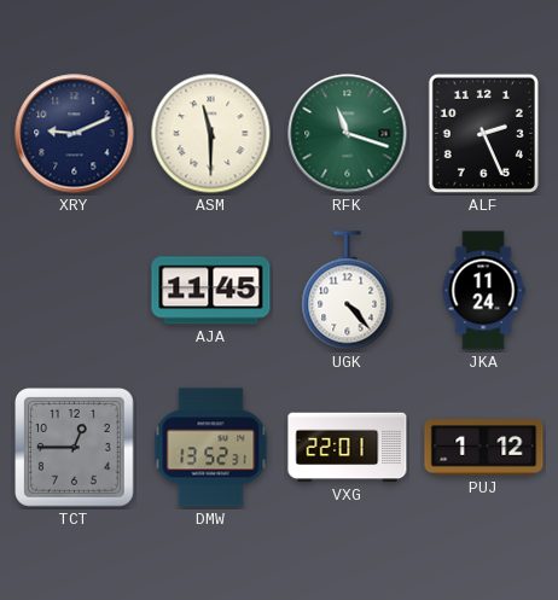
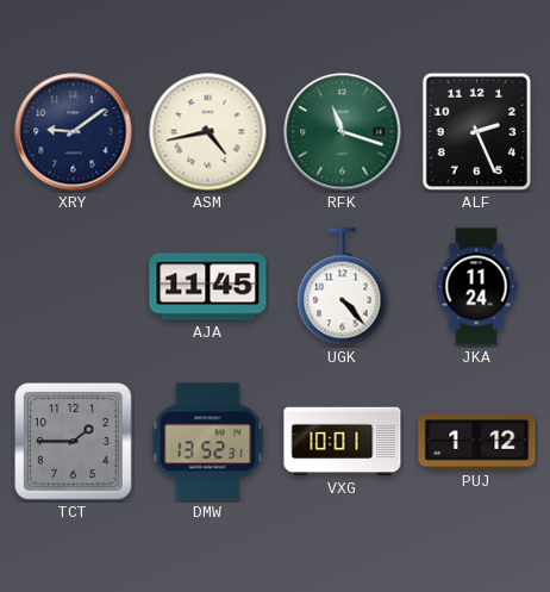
XRY: 9:11 -> 9:09 (74, 132)
ASM: 11:30 -> 4:43 (208, 132)
TCT: 12:45 -> 1:45 (74, 442)
VXG: 22:01 -> 10:01 (343, 442)
